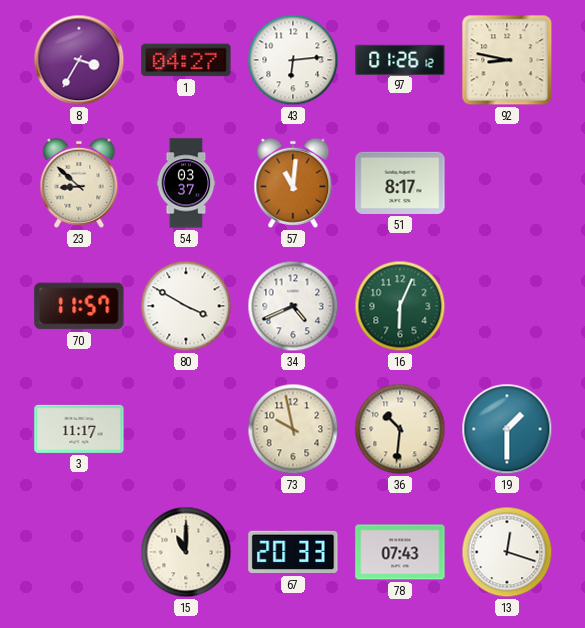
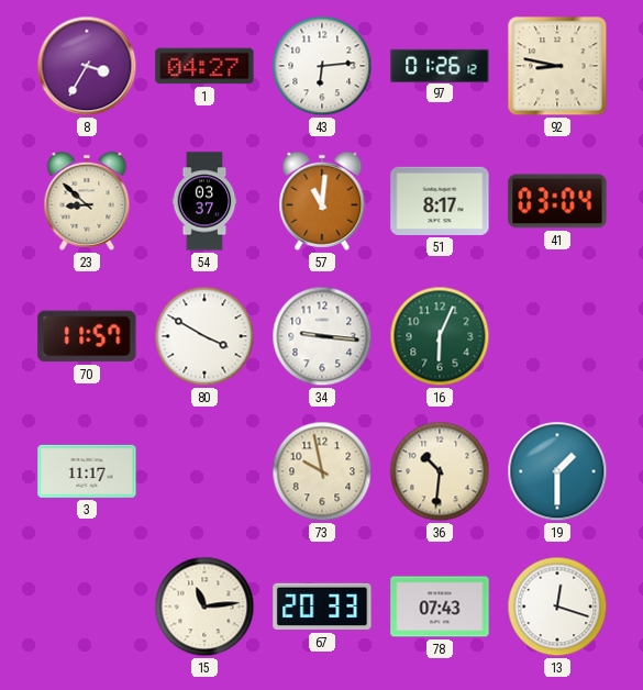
41: none -> 03:04 (557, 201)
34: 4:41 -> 9:16 (322, 336)
15: 11:00 -> 11:14 (204, 606)
